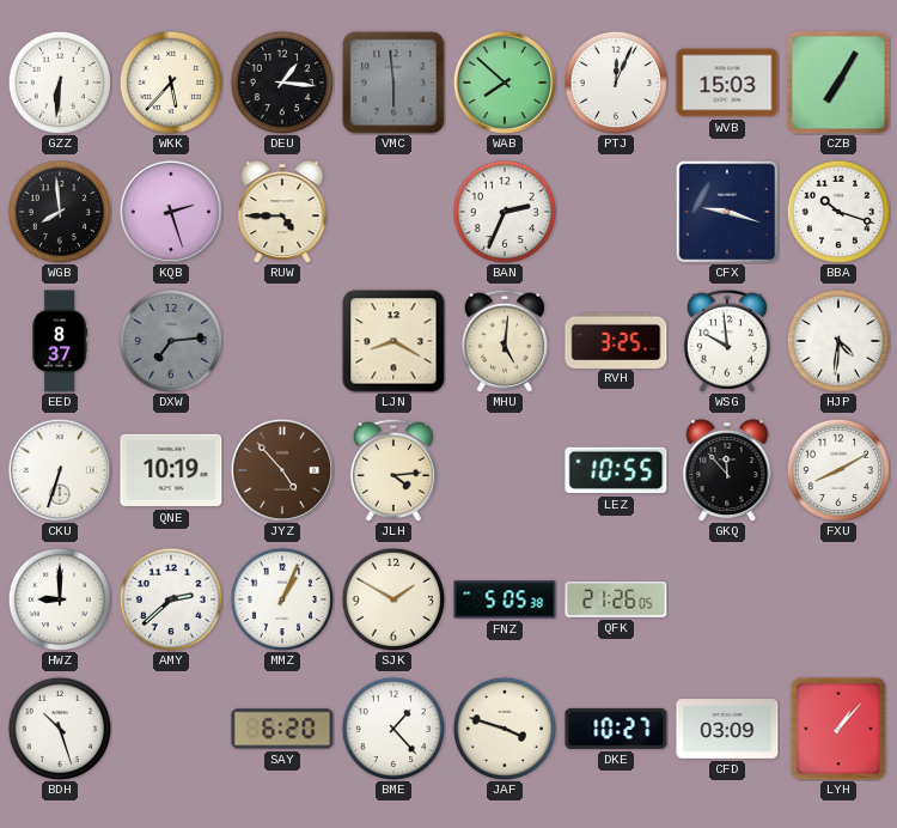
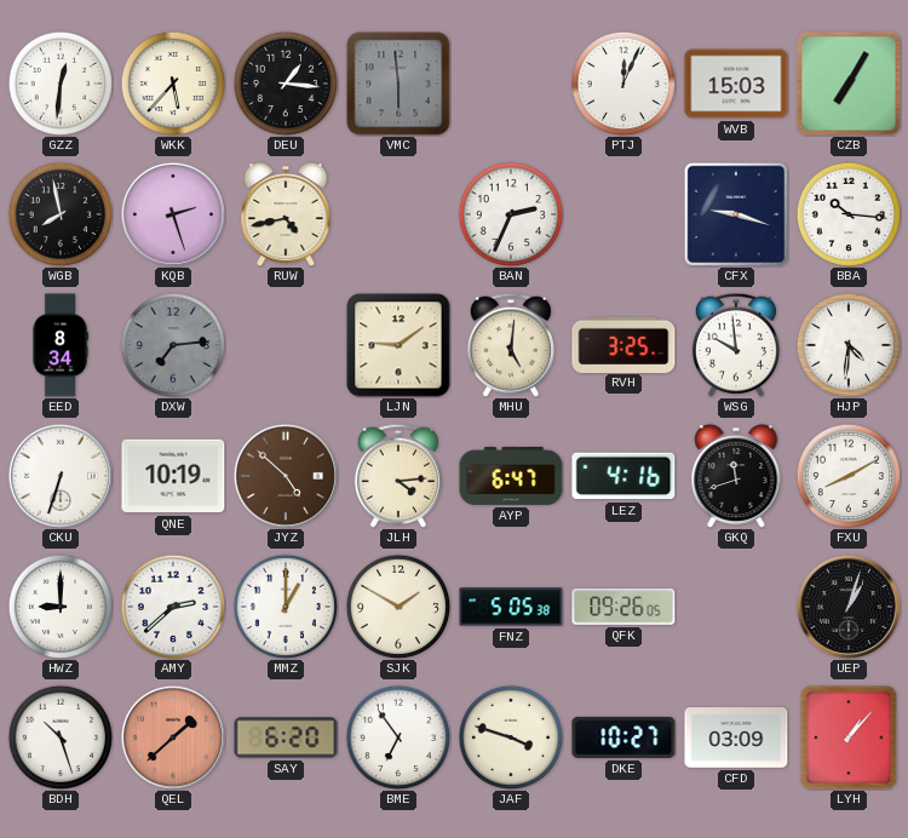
GZZ: 6:31 -> 12:31 (59, 82)
WAB: 7:52 -> none (505, 83)
WGB: 7:59 -> 7:58 (59, 213)
RUW: 4:45 -> 4:43 (286, 214)
BBA: 10:18 -> 10:16 (847, 213)
EED: 8:37 -> 8:34 (61, 345)
LJN: 8:20 -> 9:09 (398, 345)
JYZ: 4:53 -> 4:52 (286, 476)
AYP: none -> 6:47 (511, 476)
LEZ: 10:55 -> 4:16 (623, 476)
GKQ: 11:53 -> 11:42 (736, 476)
MMZ: 1:04 -> 1:00 (285, 605)
QFK: 21:26 -> 09:26 (623, 607)
UEP: none -> 1:03 (849, 607)
QEL: none -> 1:38 (173, 737)
BME: 1:23 -> 6:54 (397, 736)
